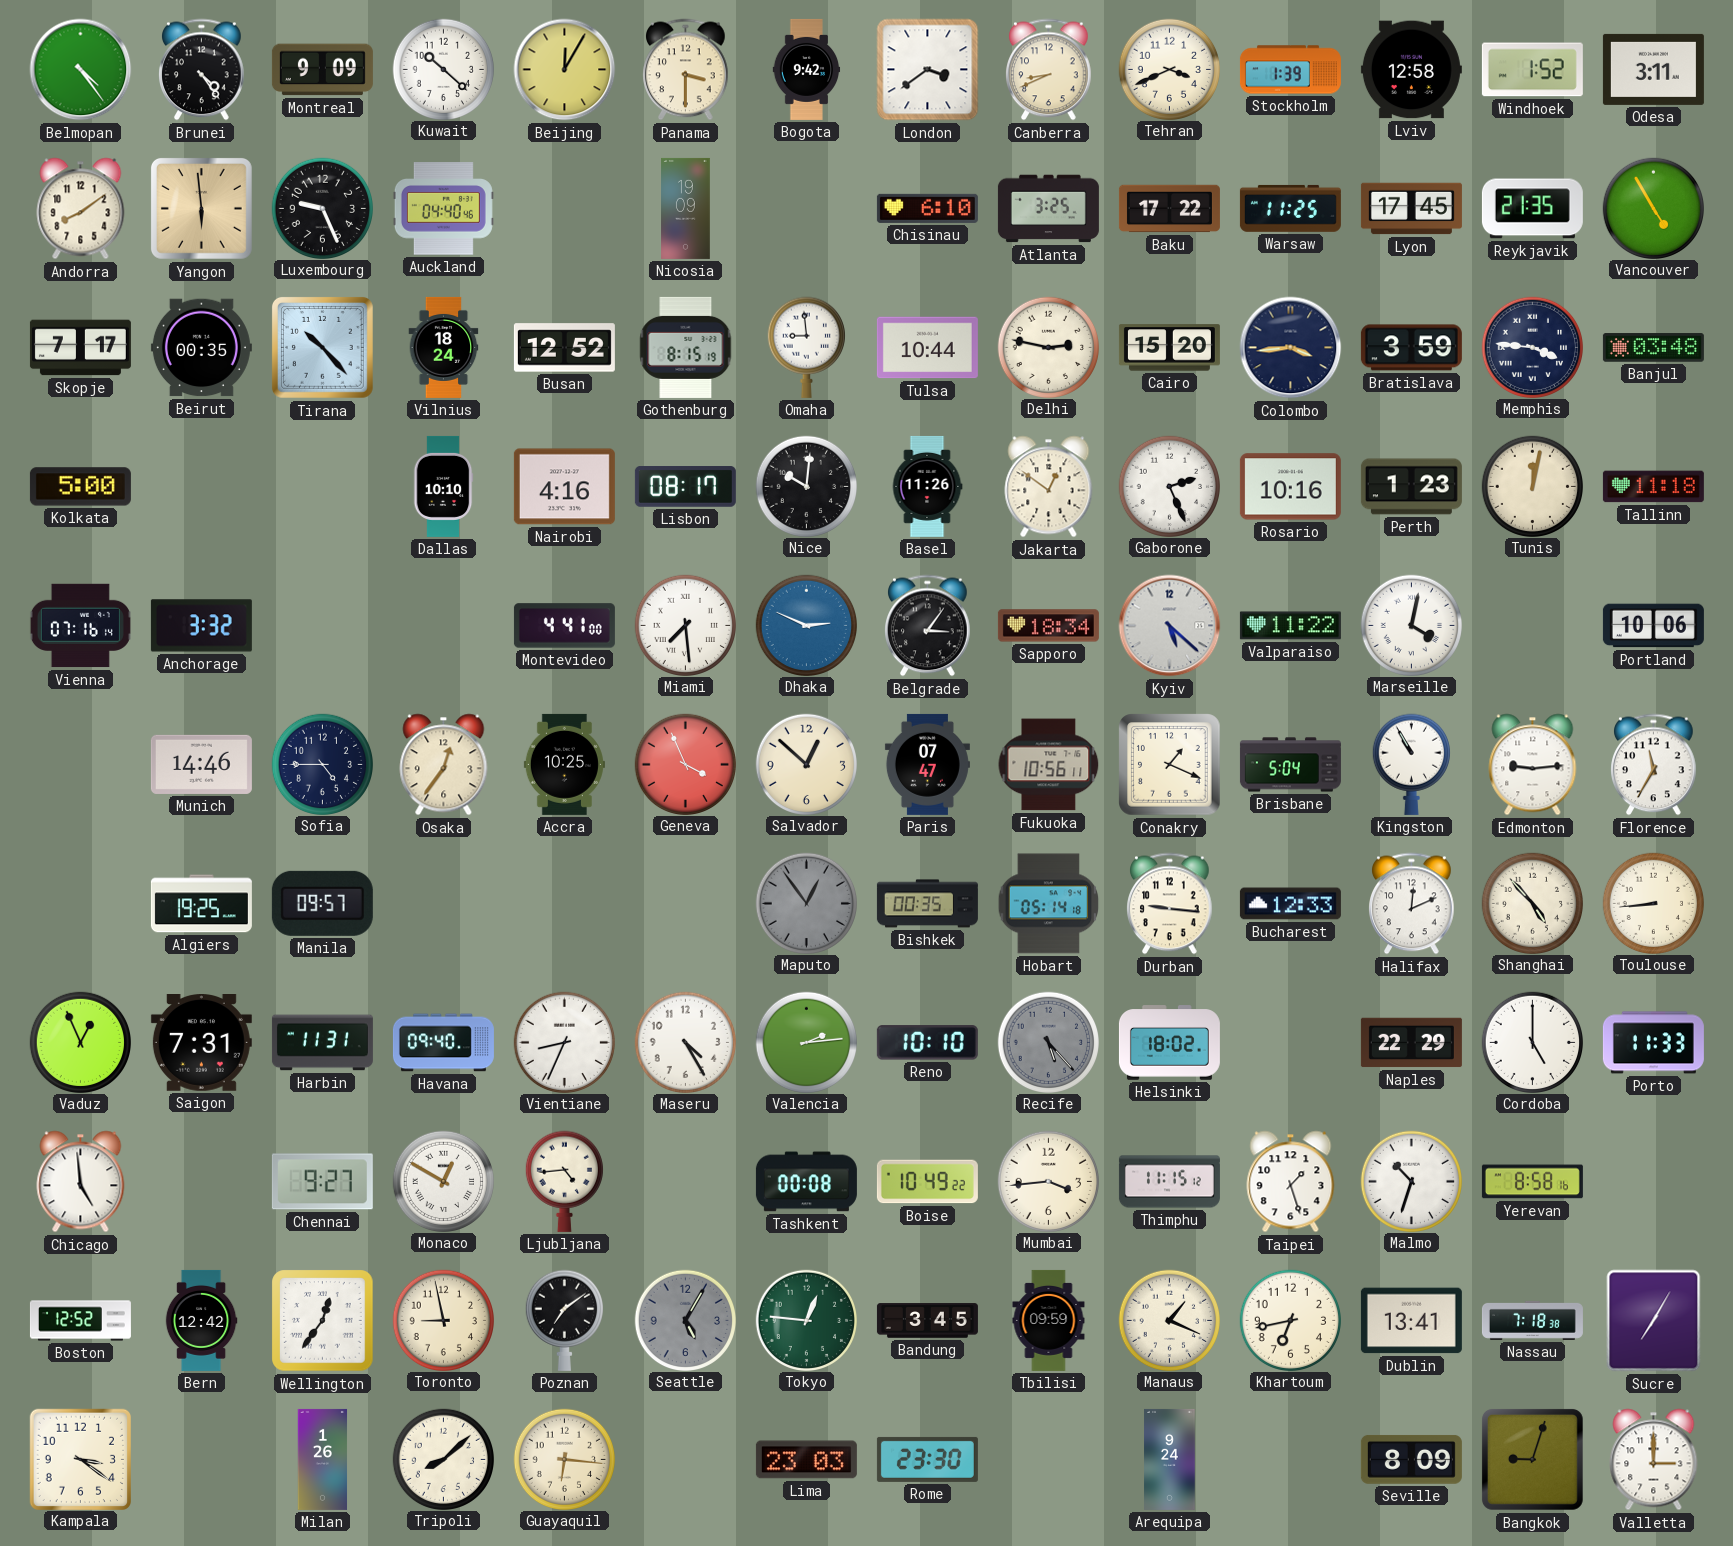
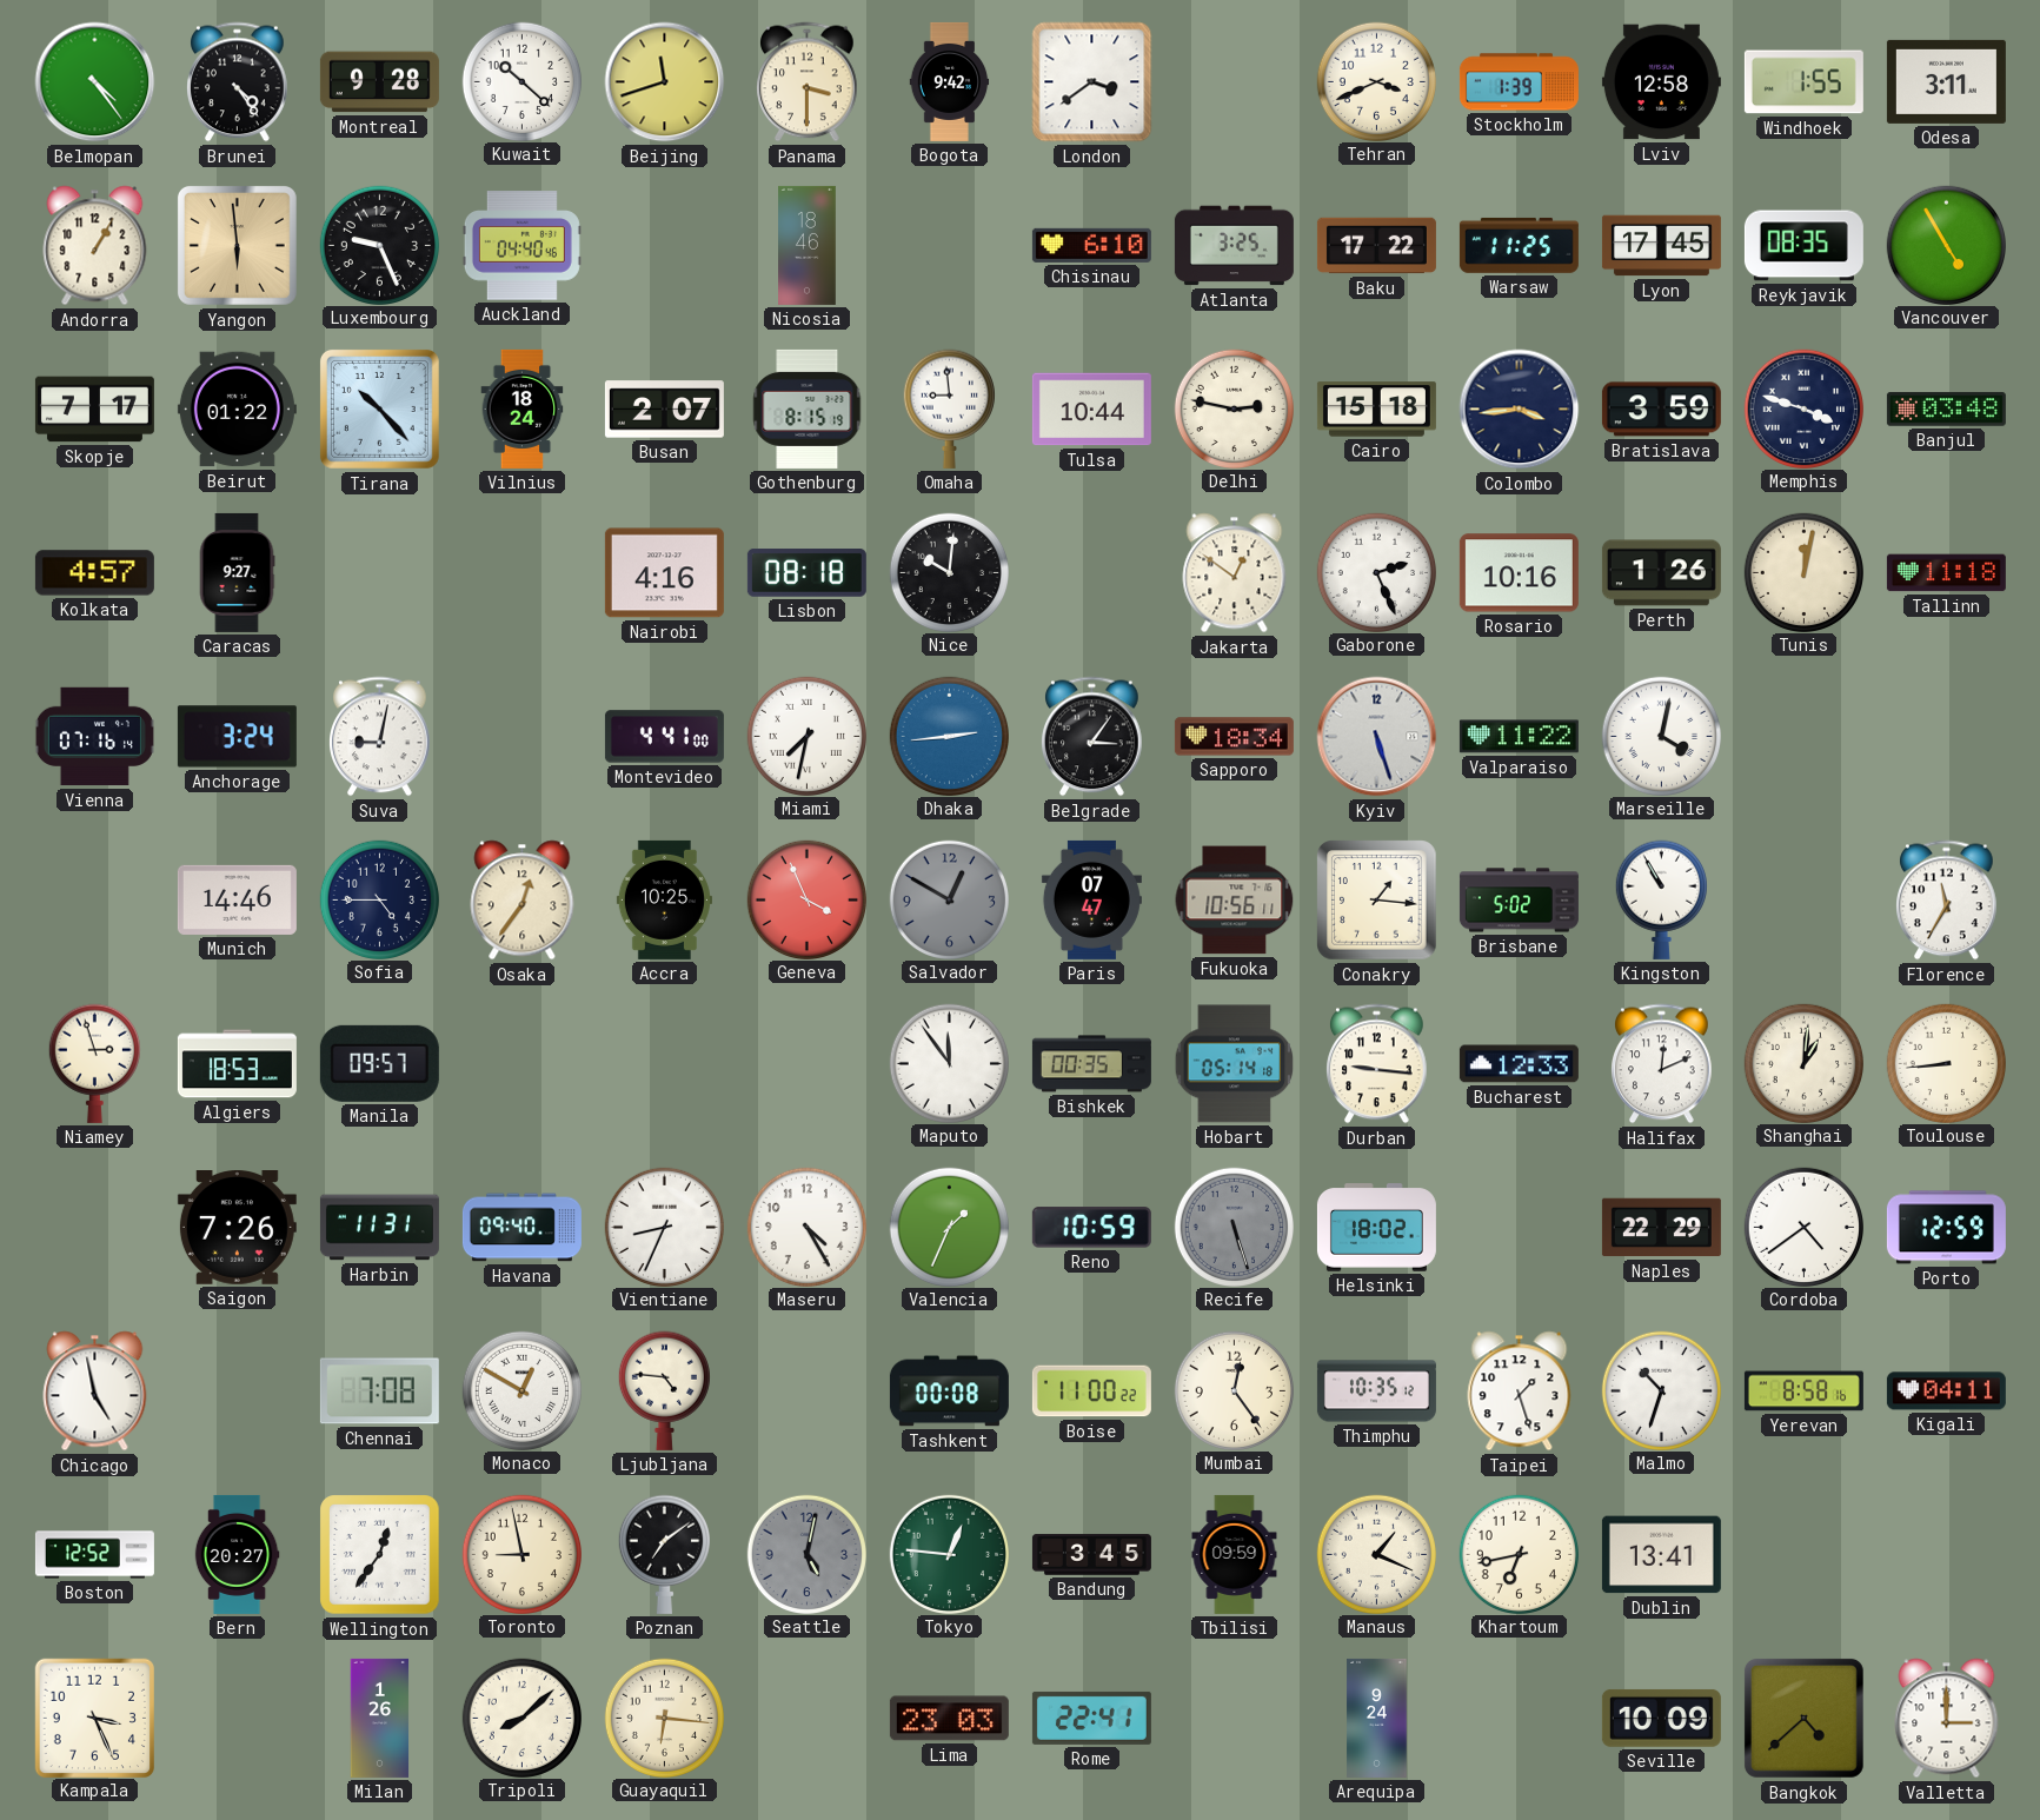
Montreal: 9:09 -> 9:28 (379, 82)
Beijing: 12:05 -> 11:42 (665, 82)
Canberra: 8:41 -> none (1049, 70)
Windhoek: 1:52 -> 1:55 (1803, 82)
Andorra: 8:09 -> 1:05 (95, 246)
Nicosia: 19:09 -> 18:46 (808, 245)
Reykjavik: 21:35 -> 08:35 (1803, 246)
Beirut: 00:35 -> 01:22 (237, 410)
Busan: 12:52 -> 2:07 (664, 410)
Cairo: 15:20 -> 15:18 (1376, 410)
Memphis: 3:46 -> 3:48 (1803, 408)
Kolkata: 5:00 -> 4:57 (94, 573)
Caracas: none -> 9:27 (237, 572)
Dallas: 10:10 -> none (443, 486)
Lisbon: 08:17 -> 08:18 (806, 573)
Basel: 11:26 -> none (927, 486)
Perth: 1:23 -> 1:26 (1661, 573)
Anchorage: 3:32 -> 3:24 (237, 737)
Suva: none -> 9:02 (380, 737)
Miami: 7:29 -> 7:32 (806, 736)
Dhaka: 2:49 -> 2:44 (949, 736)
Kyiv: 5:22 -> 5:27 (1377, 737)
Portland: 10:06 -> none (1653, 626)
Salvador: 12:52 -> 12:50 (949, 899)
Salvador dial: cream -> grey (949, 899)
Conakry: 1:19 -> 1:16 (1377, 901)
Brisbane: 5:04 -> 5:02 (1519, 901)
Edmonton: 9:14 -> none (1533, 765)
Niamey: none -> 2:57 (94, 1063)
Algiers: 19:25 -> 18:53 (237, 1064)
Maputo: 12:54 -> 11:54 (949, 1063)
Maputo dial: grey -> white (949, 1063)
Shanghai: 4:53 -> 1:01 (1803, 1063)
Vaduz: 12:56 -> none (80, 1042)
Saigon: 7:31 -> 7:26 (237, 1228)
Valencia: 2:14 -> 1:34 (949, 1227)
Reno: 10:10 -> 10:59 (1091, 1228)
Recife: 5:23 -> 5:27 (1234, 1227)
Cordoba: 5:00 -> 4:39 (1803, 1227)
Porto: 11:33 -> 12:59 (1946, 1228)
Chicago: 4:59 -> 4:58 (95, 1391)
Chennai: 9:27 -> 7:08 (379, 1391)
Ljubljana: 4:44 -> 4:46 (664, 1390)
Boise: 10:49 -> 11:00 (1091, 1391)
Mumbai: 3:44 -> 12:24 (1234, 1390)
Thimphu: 11:15 -> 10:35 (1376, 1391)
Kigali: none -> 04:11 (1946, 1391)
Bern: 12:42 -> 20:27 (237, 1554)
Seattle: 5:05 -> 5:02 (806, 1554)
Nassau: 7:18 -> none (1532, 1320)
Sucre: 7:05 -> none (1654, 1321)
Kampala: 3:21 -> 3:26 (94, 1718)
Rome: 23:30 -> 22:41 (1091, 1718)
Seville: 8:09 -> 10:09 (1661, 1719)
Bangkok: 9:03 -> 4:38 (1803, 1718)
